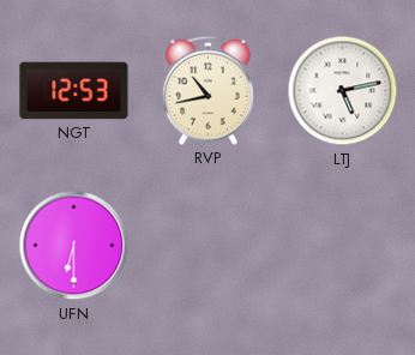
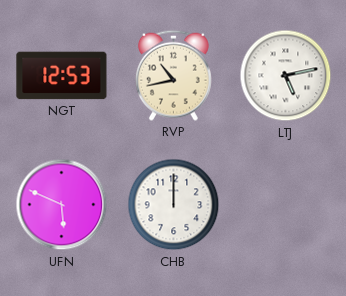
UFN: 6:30 -> 5:49 (62, 205)
CHB: none -> 12:00 (174, 205)
